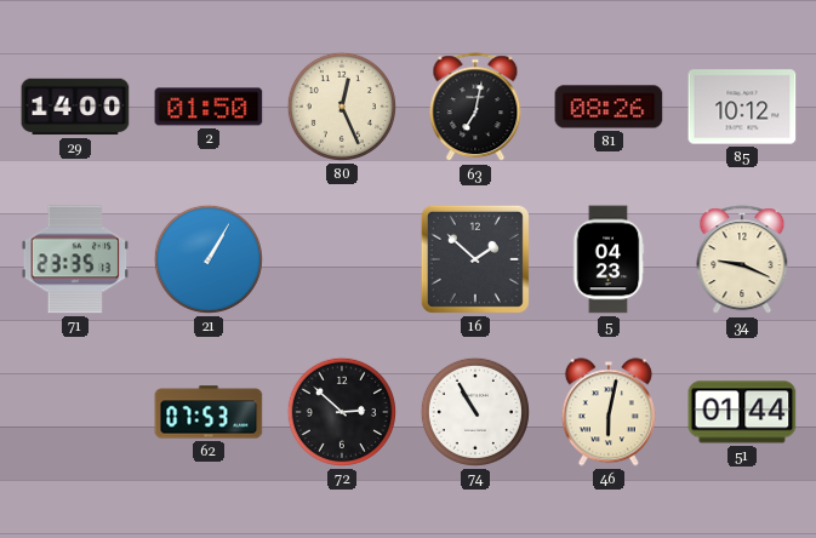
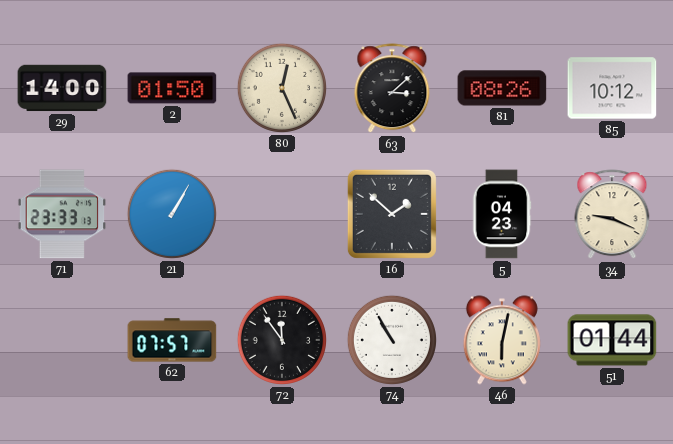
63: 7:02 -> 3:08 (392, 89)
71: 23:35 -> 23:33 (62, 214)
62: 07:53 -> 07:57 (172, 340)
72: 2:52 -> 11:54 (282, 340)
